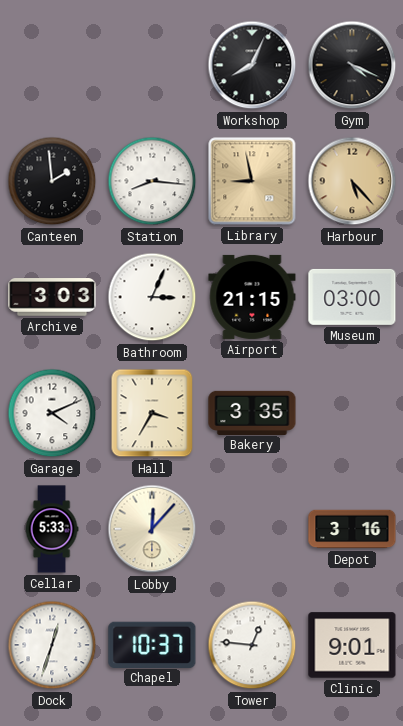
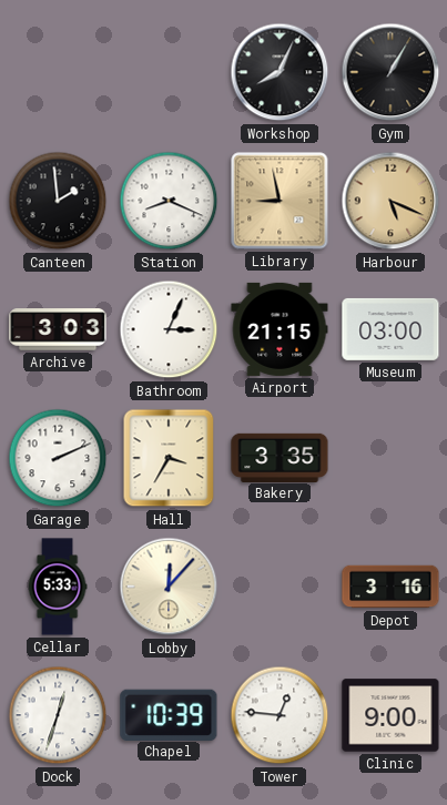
Gym: 4:19 -> 1:05 (390, 72)
Station: 8:16 -> 8:19 (169, 201)
Harbour: 5:23 -> 5:19 (390, 201)
Garage: 4:11 -> 2:11 (58, 458)
Chapel: 10:37 -> 10:39 (169, 714)
Clinic: 9:01 -> 9:00 (390, 715)
